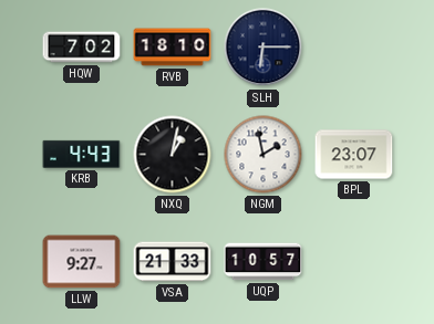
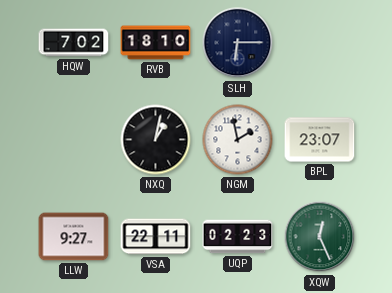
KRB: 4:43 -> none (82, 154)
VSA: 21:33 -> 22:11 (156, 237)
UQP: 10:57 -> 02:23 (238, 237)
XQW: none -> 12:26 (320, 237)
